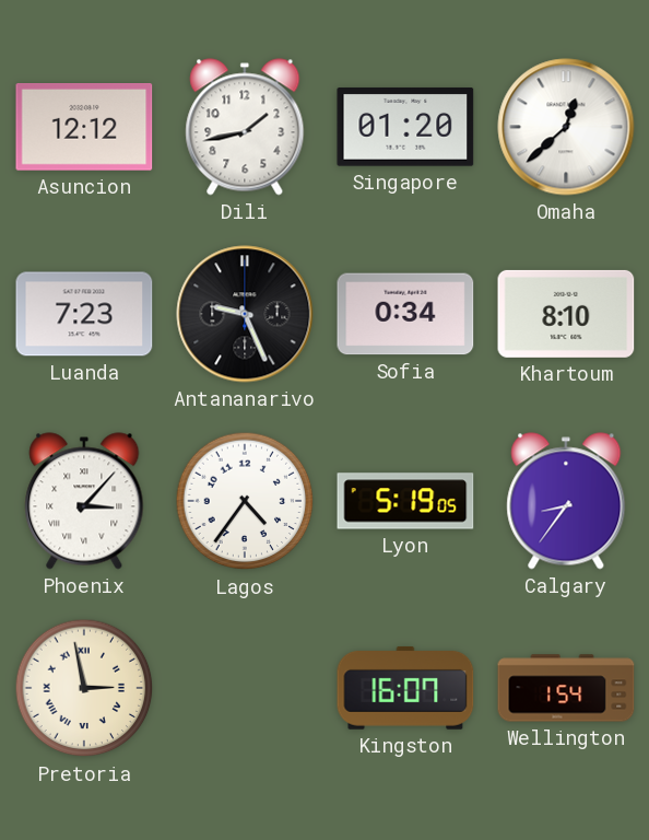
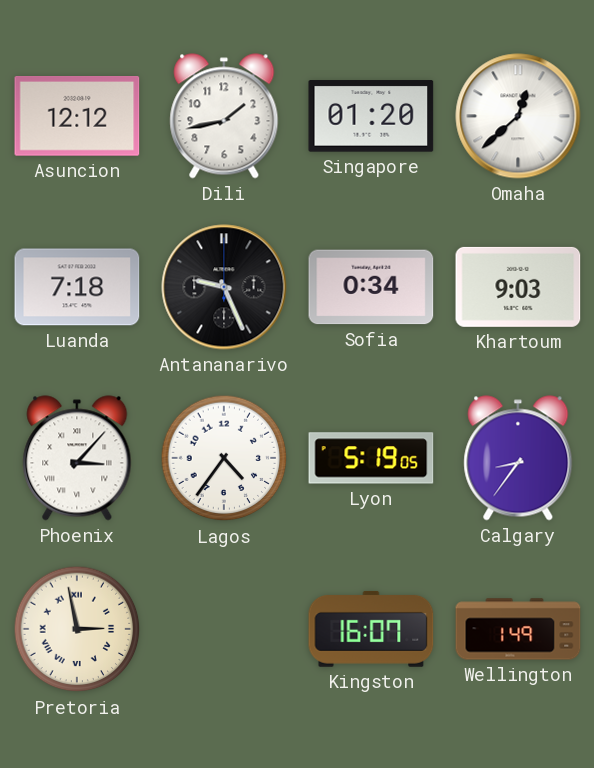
Luanda: 7:23 -> 7:18 (77, 287)
Khartoum: 8:10 -> 9:03 (518, 287)
Wellington: 1:54 -> 1:49 (518, 629)
